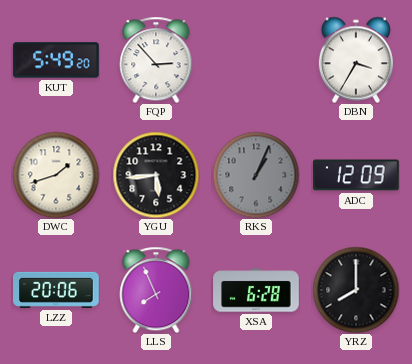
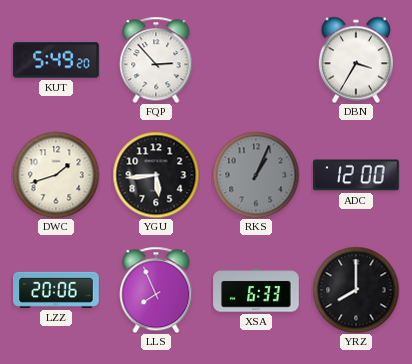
ADC: 12:09 -> 12:00 (356, 175)
XSA: 6:28 -> 6:33 (256, 290)
